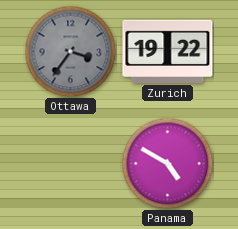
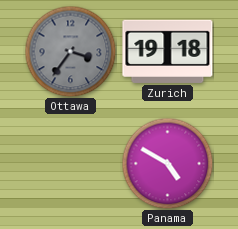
Zurich: 19:22 -> 19:18 (168, 51)
